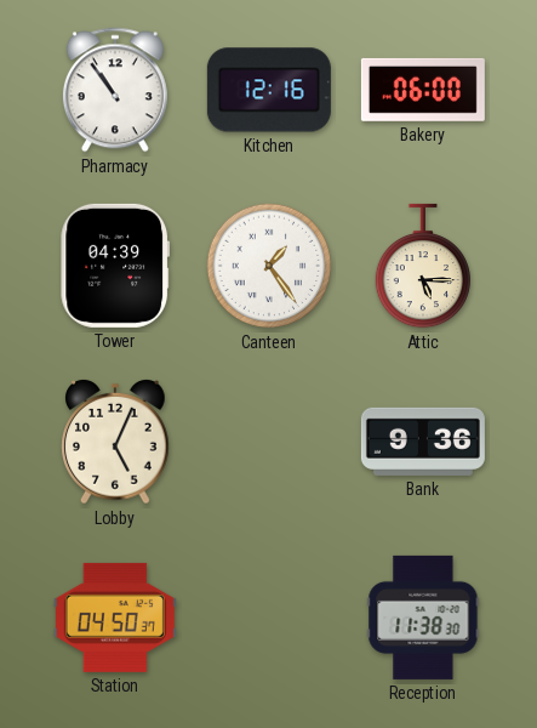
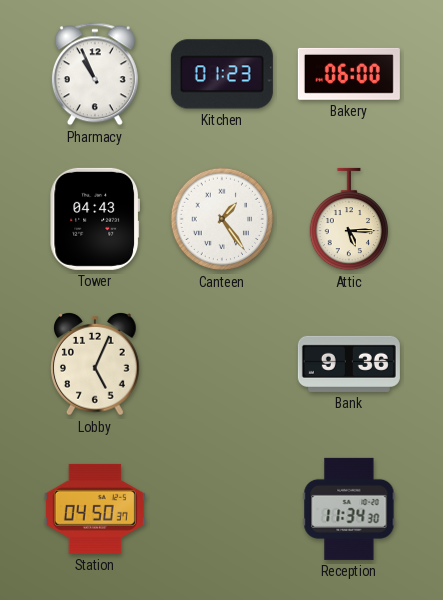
Pharmacy: 10:54 -> 10:56 (95, 74)
Kitchen: 12:16 -> 01:23 (222, 74)
Tower: 04:39 -> 04:43 (94, 219)
Reception: 11:38 -> 11:34 (349, 509)
